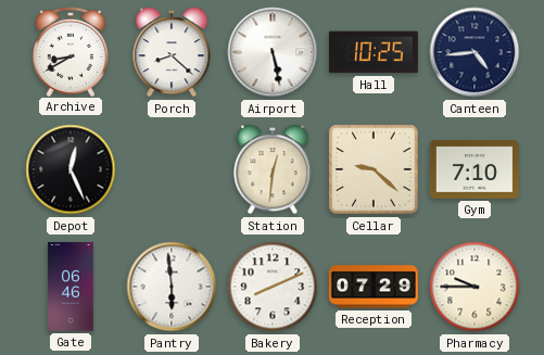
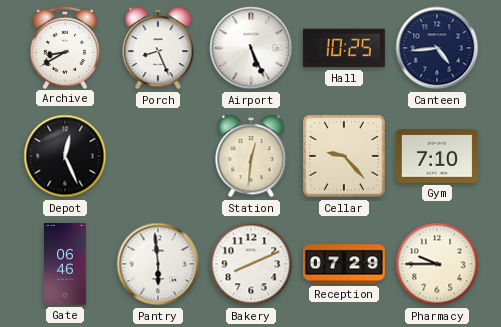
Porch: 8:22 -> 8:26 (158, 48)
Airport: 5:28 -> 5:26 (251, 48)
Cellar: 9:22 -> 9:23 (344, 156)
